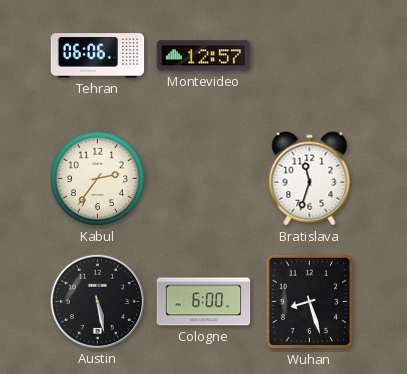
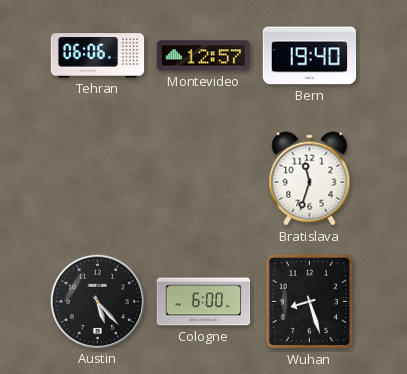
Bern: none -> 19:40 (310, 56)
Kabul: 2:36 -> none (97, 178)
Austin: 5:28 -> 5:23 (97, 301)
